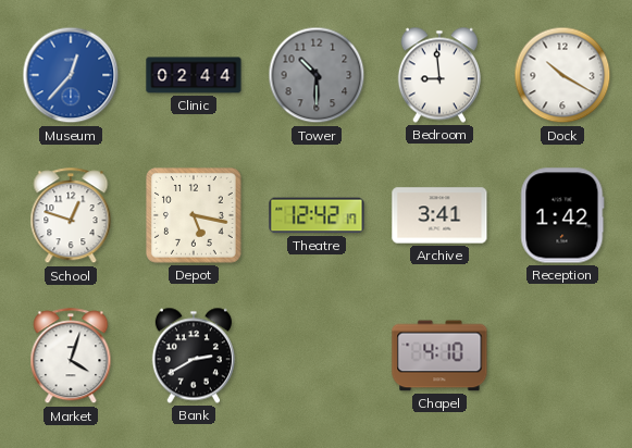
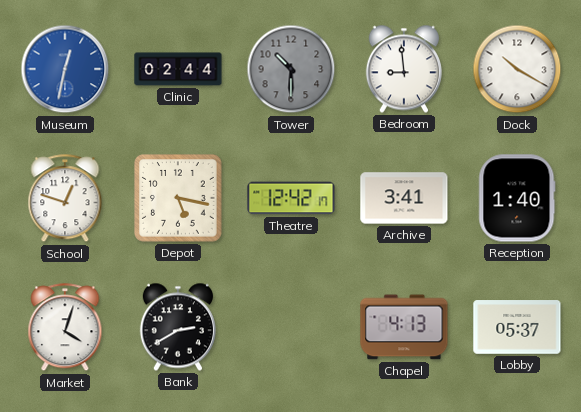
Museum: 12:37 -> 12:32 (65, 69)
Reception: 1:42 -> 1:40 (517, 198)
Chapel: 4:10 -> 4:13 (404, 327)
Lobby: none -> 05:37 (517, 327)
